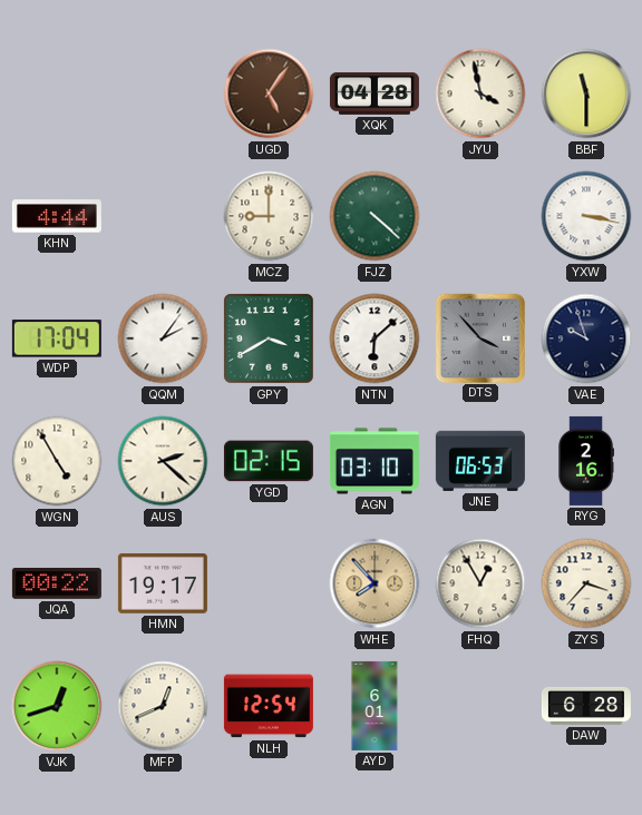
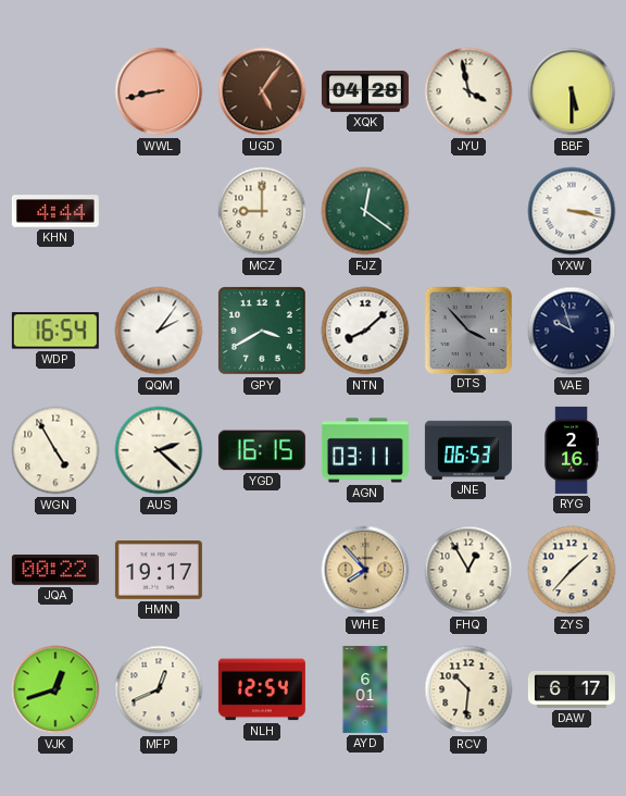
WWL: none -> 8:43 (159, 91)
BBF: 11:30 -> 5:30 (572, 91)
FJZ: 4:22 -> 12:21 (365, 211)
WDP: 17:04 -> 16:54 (55, 331)
NTN: 6:08 -> 8:08 (365, 331)
YGD: 02:15 -> 16:15 (262, 450)
AGN: 03:10 -> 03:11 (365, 450)
ZYS: 3:37 -> 1:37 (572, 570)
RCV: none -> 10:31 (468, 689)
DAW: 6:28 -> 6:17 (572, 689)
